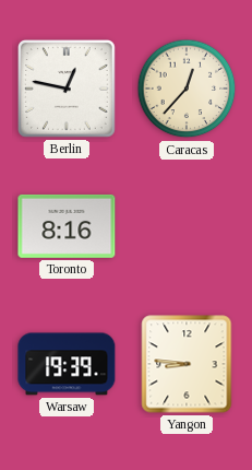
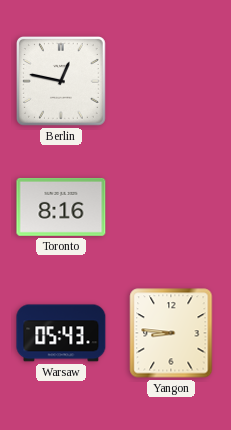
Caracas: 12:37 -> none (187, 89)
Warsaw: 19:39 -> 05:43 (61, 333)
